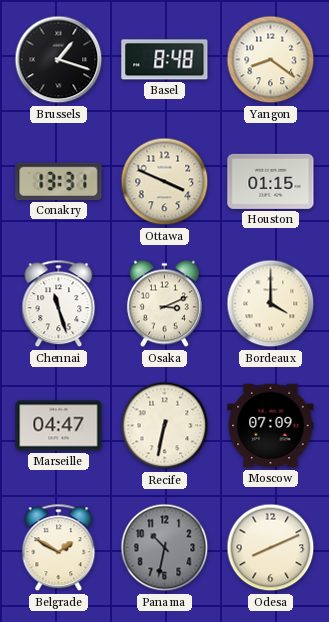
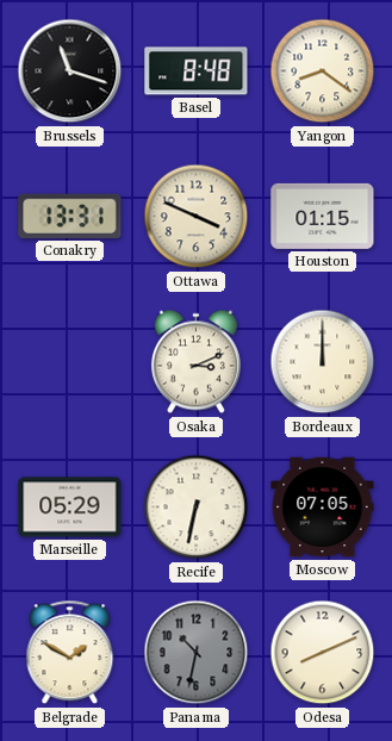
Brussels: 1:18 -> 11:18 (70, 71)
Chennai: 11:27 -> none (59, 304)
Bordeaux: 4:00 -> 12:00 (323, 362)
Marseille: 04:47 -> 05:29 (70, 508)
Moscow: 07:09 -> 07:05 (323, 508)
